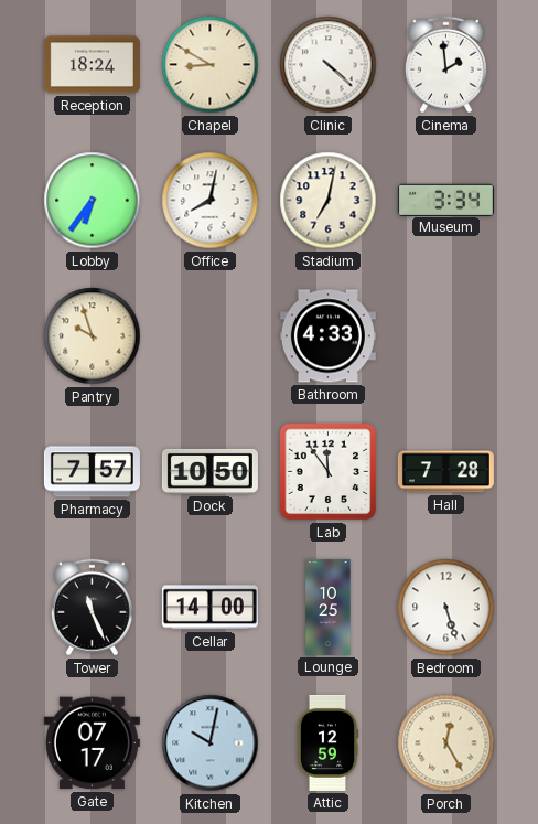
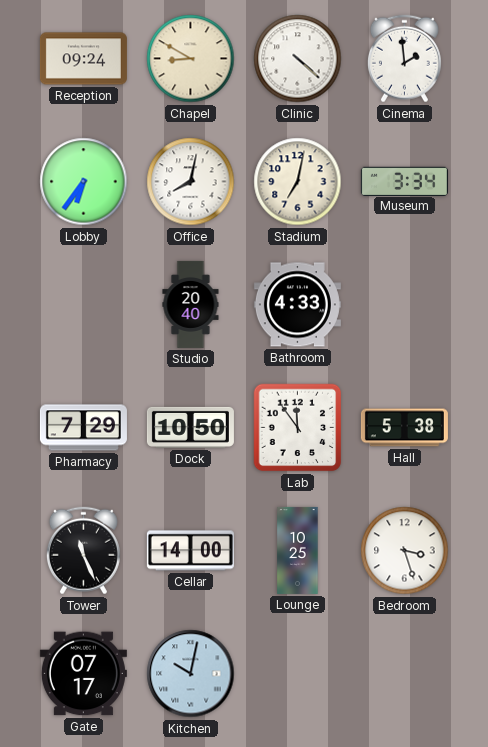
Reception: 18:24 -> 09:24 (83, 59)
Pantry: 9:57 -> none (93, 336)
Studio: none -> 20:40 (191, 304)
Pharmacy: 7:57 -> 7:29 (83, 428)
Hall: 7:28 -> 5:38 (404, 428)
Bedroom: 5:27 -> 3:27 (405, 551)
Attic: 12:59 -> none (327, 742)
Porch: 12:25 -> none (446, 743)
